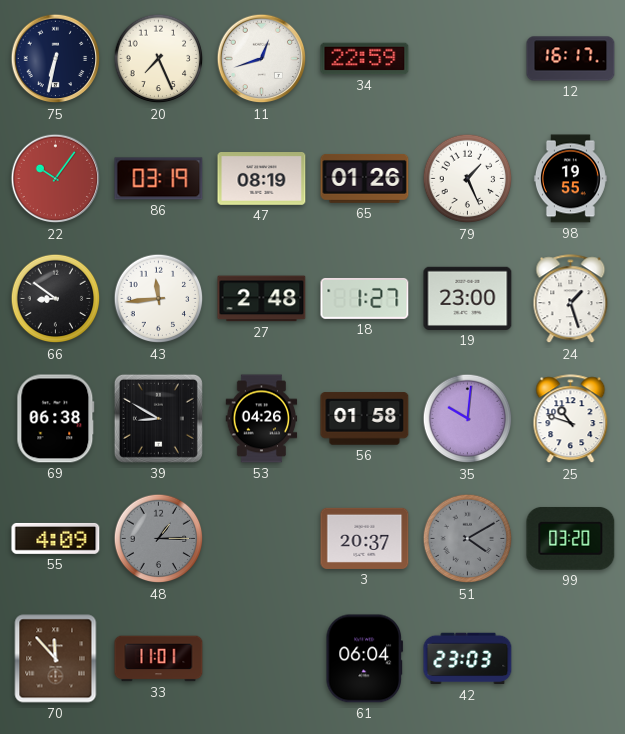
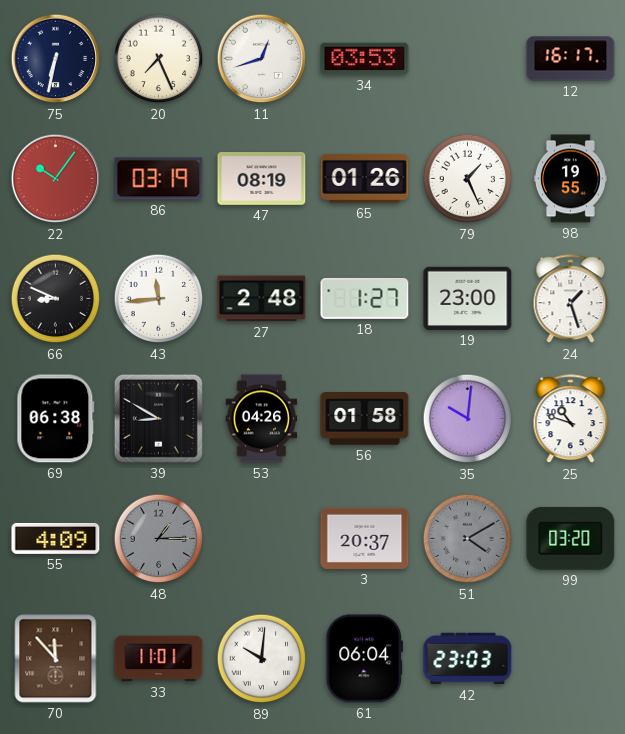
34: 22:59 -> 03:53 (365, 59)
66: 8:51 -> 8:49 (56, 299)
89: none -> 10:01 (262, 659)
